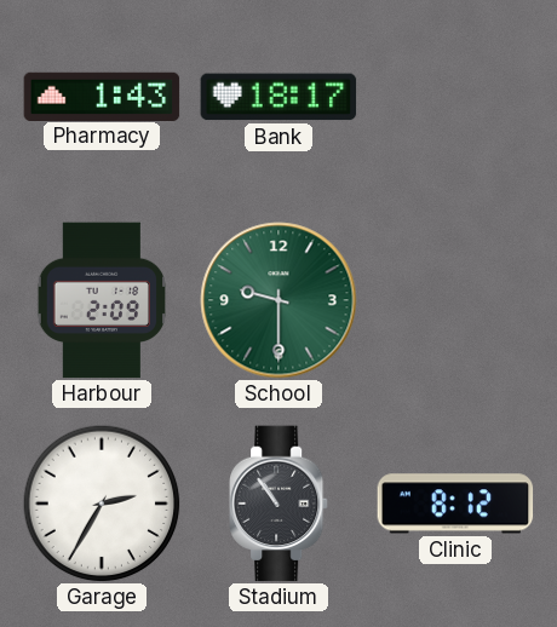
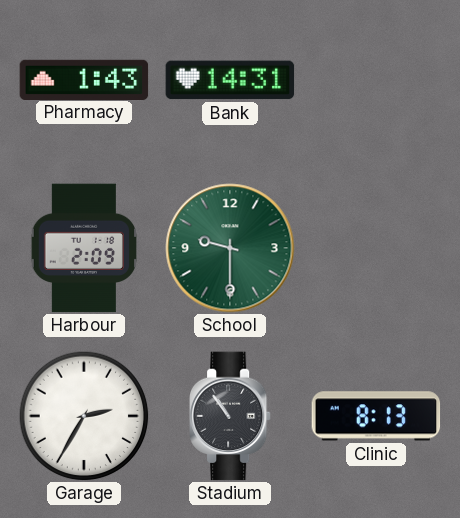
Bank: 18:17 -> 14:31 (230, 80)
Clinic: 8:12 -> 8:13 (376, 416)
